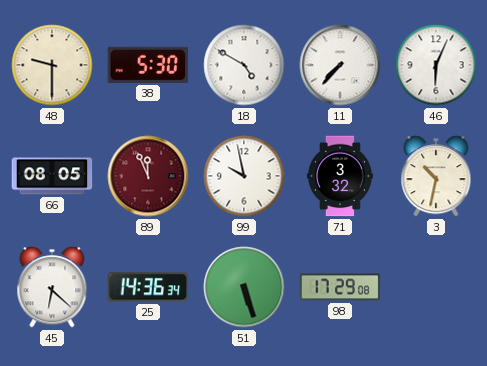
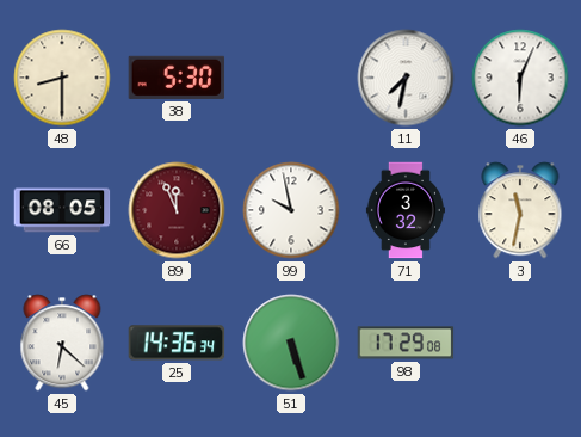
48: 9:30 -> 8:30 (62, 78)
18: 4:50 -> none (244, 65)
11: 7:37 -> 7:32 (406, 78)
3: 10:32 -> 11:32 (520, 210)
